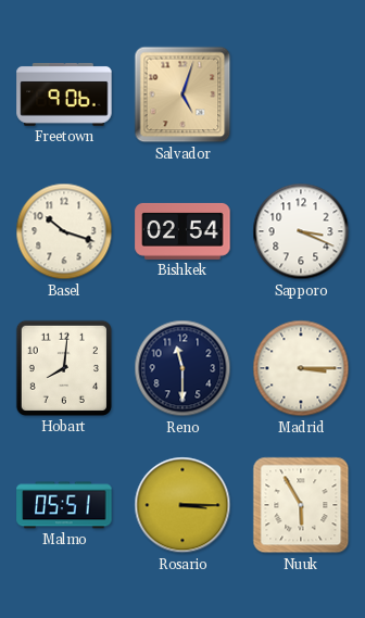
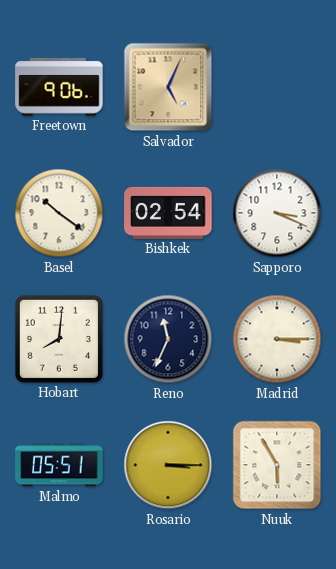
Salvador: 5:03 -> 5:04 (168, 87)
Basel: 10:18 -> 10:21 (59, 213)
Reno: 11:30 -> 11:34 (168, 339)
